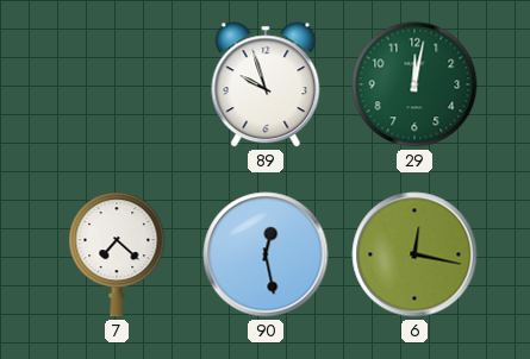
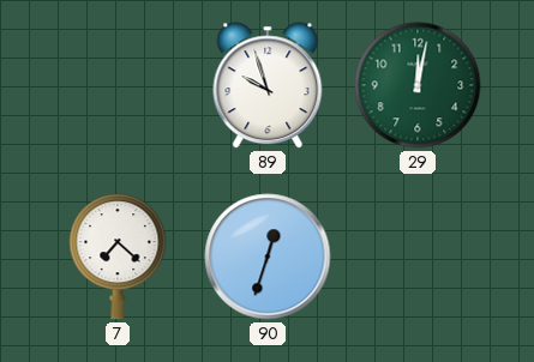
90: 12:28 -> 12:33 (268, 257)
6: 12:17 -> none (414, 254)
